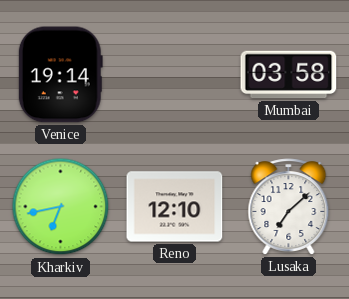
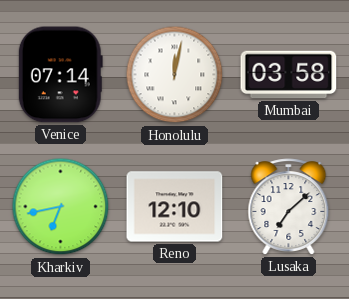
Venice: 19:14 -> 07:14 (60, 75)
Honolulu: none -> 12:02 (175, 75)
